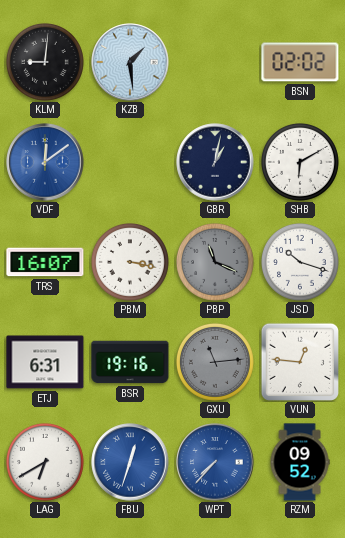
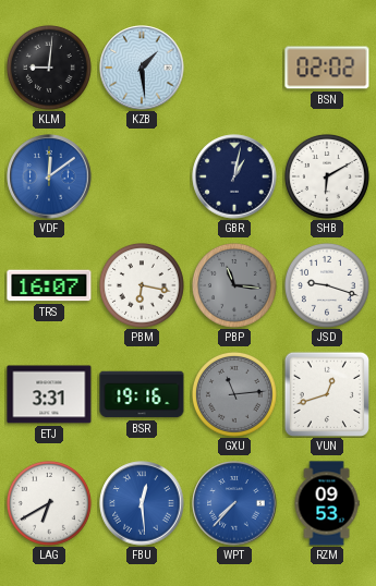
PBM: 3:17 -> 6:17 (142, 285)
PBP: 11:19 -> 11:16 (234, 285)
JSD: 10:18 -> 9:18 (327, 285)
ETJ: 6:31 -> 3:31 (49, 394)
VUN: 12:46 -> 12:42 (326, 393)
FBU: 12:33 -> 12:29 (142, 503)
RZM: 09:52 -> 09:53 (327, 503)
